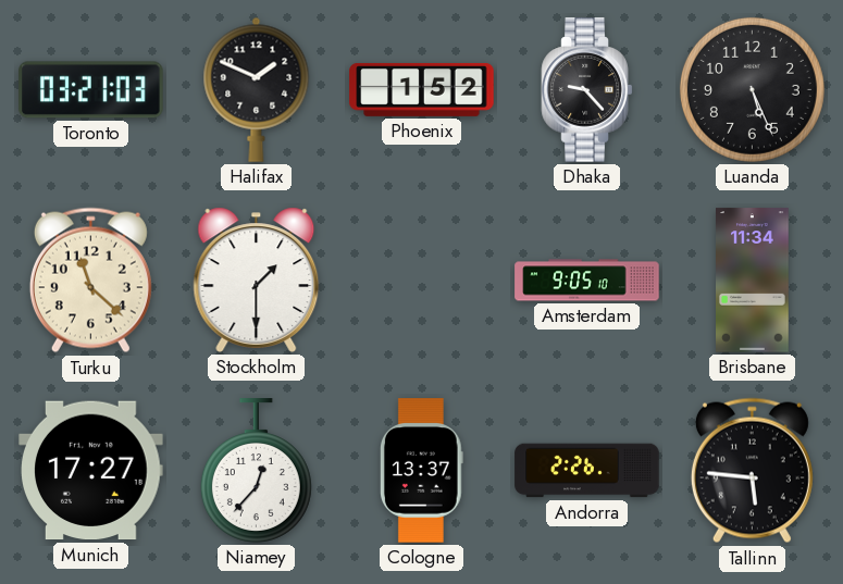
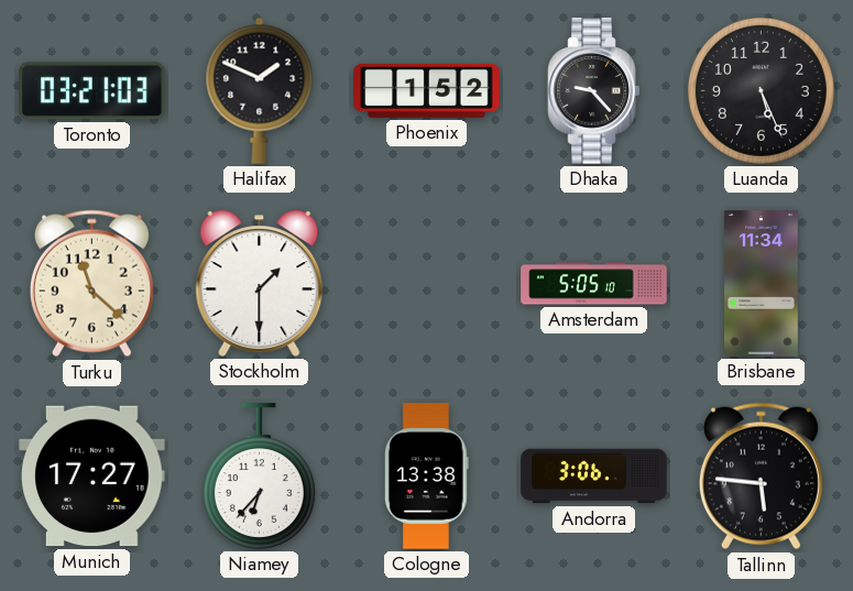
Amsterdam: 9:05 -> 5:05 (594, 284)
Niamey: 12:37 -> 6:37 (259, 477)
Cologne: 13:37 -> 13:38 (426, 477)
Andorra: 2:26 -> 3:06 (594, 477)
